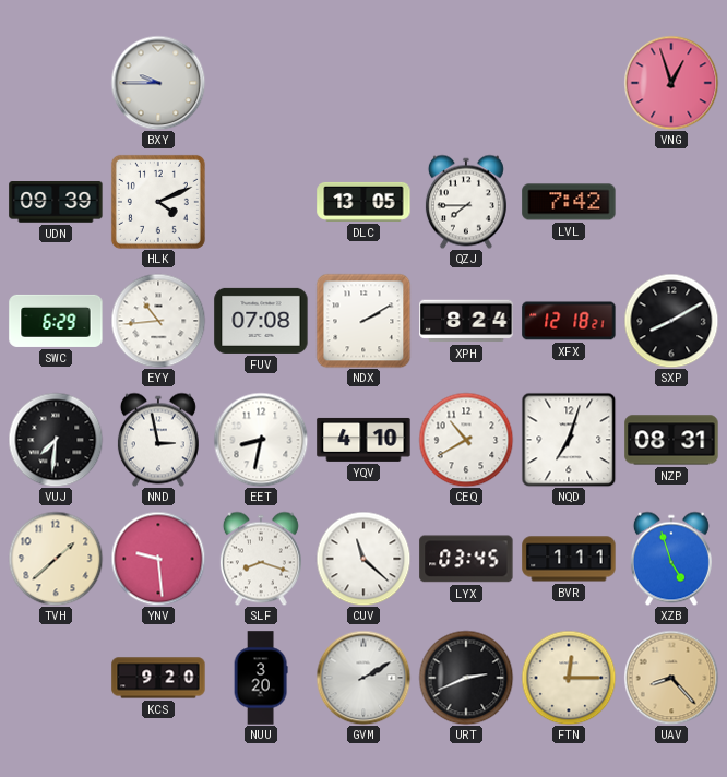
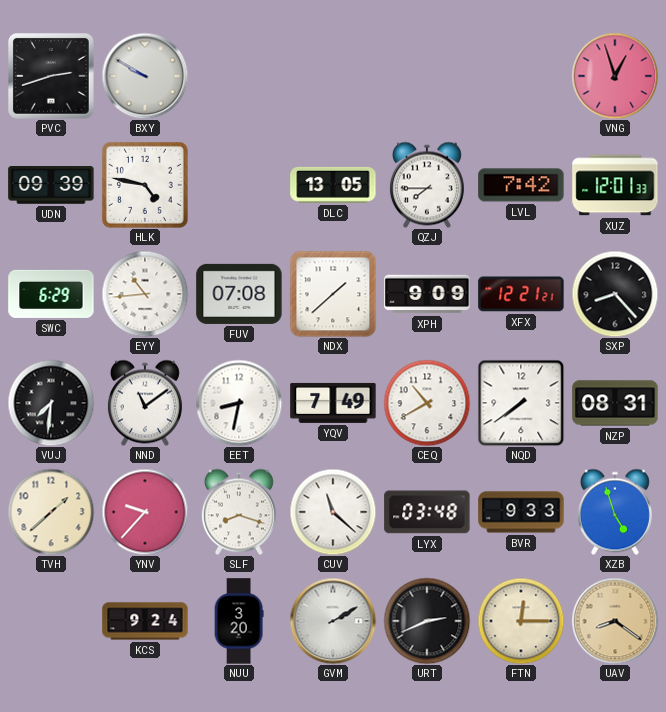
PVC: none -> 2:42 (51, 76)
BXY: 9:45 -> 9:50 (145, 76)
HLK: 4:11 -> 4:47 (145, 185)
XUZ: none -> 12:01 (615, 185)
NDX: 2:10 -> 1:38 (333, 294)
XPH: 8:24 -> 9:09 (427, 294)
XFX: 12:18 -> 12:21 (521, 294)
SXP: 8:10 -> 8:23 (615, 294)
NND: 2:58 -> 11:09 (145, 403)
YQV: 4:10 -> 7:49 (333, 403)
NQD: 7:03 -> 7:39 (521, 403)
YNV: 9:29 -> 9:37 (145, 512)
LYX: 03:45 -> 03:48 (427, 512)
BVR: 1:11 -> 9:33 (521, 512)
KCS: 9:20 -> 9:24 (145, 621)
UAV: 8:23 -> 8:21 (615, 621)
